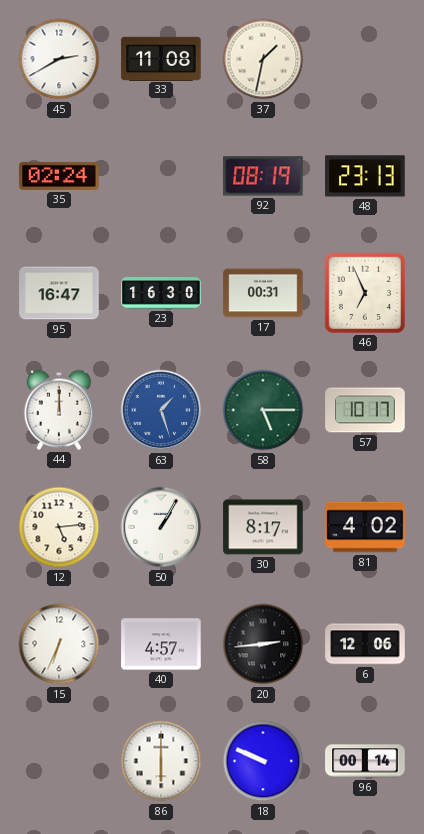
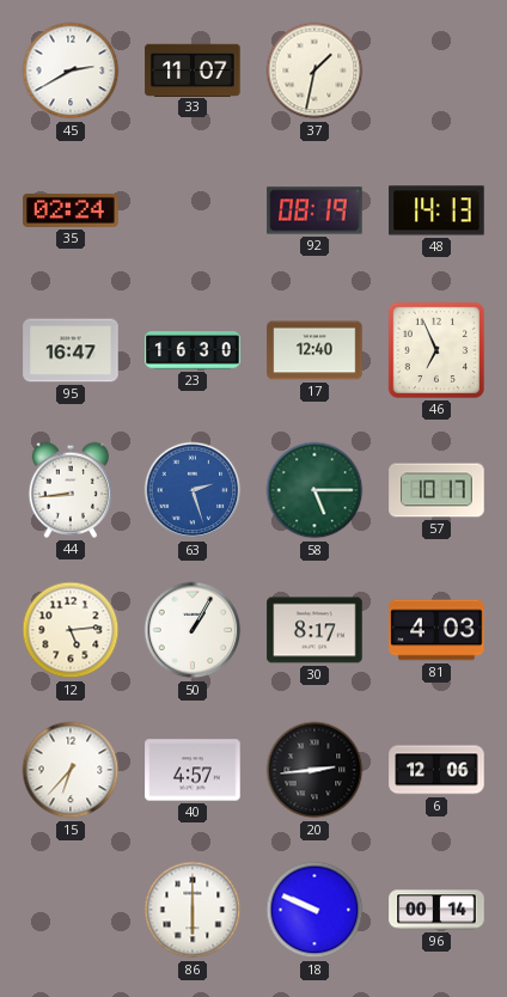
33: 11:08 -> 11:07 (193, 69)
48: 23:13 -> 14:13 (436, 210)
17: 00:31 -> 12:40 (314, 350)
44: 12:00 -> 8:44 (69, 490)
63: 1:27 -> 2:27 (193, 490)
81: 4:02 -> 4:03 (436, 630)
15: 6:34 -> 6:37 (71, 770)
